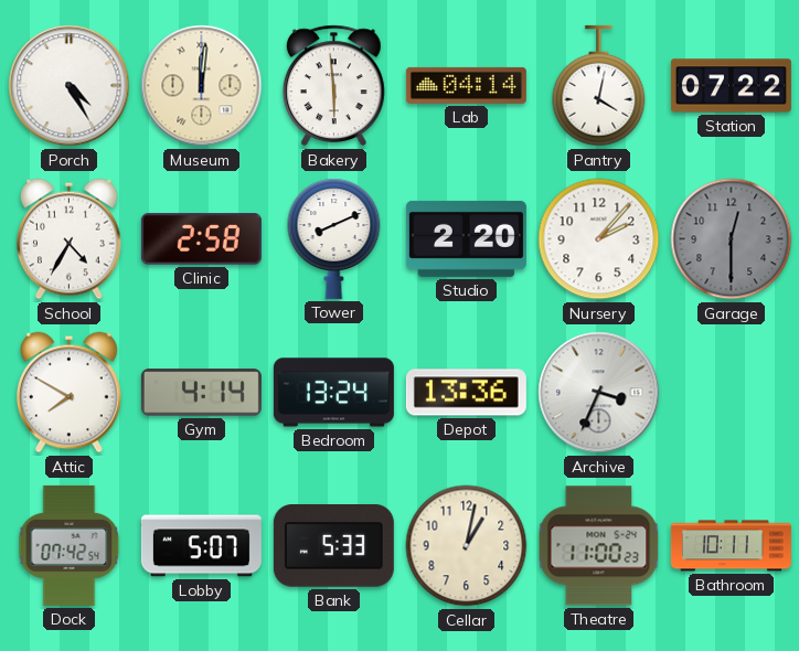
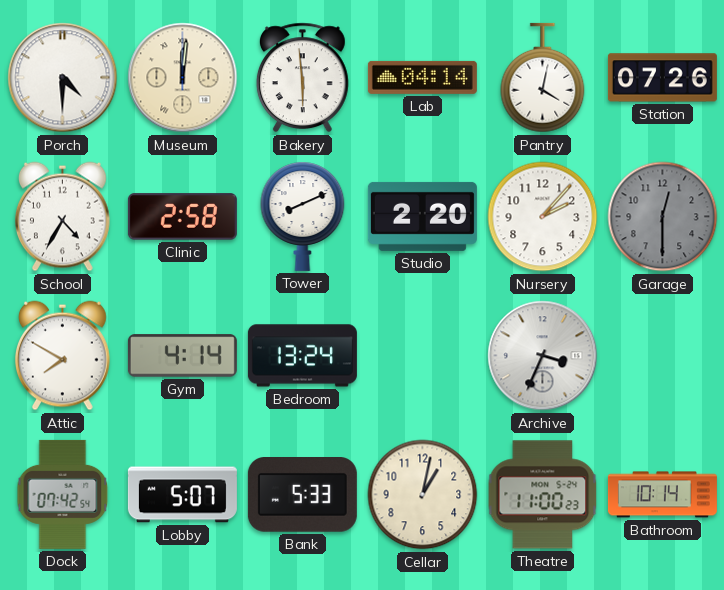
Porch: 4:25 -> 4:30 (63, 78)
Station: 07:22 -> 07:26 (662, 78)
Depot: 13:36 -> none (466, 393)
Bathroom: 10:11 -> 10:14 (662, 495)
